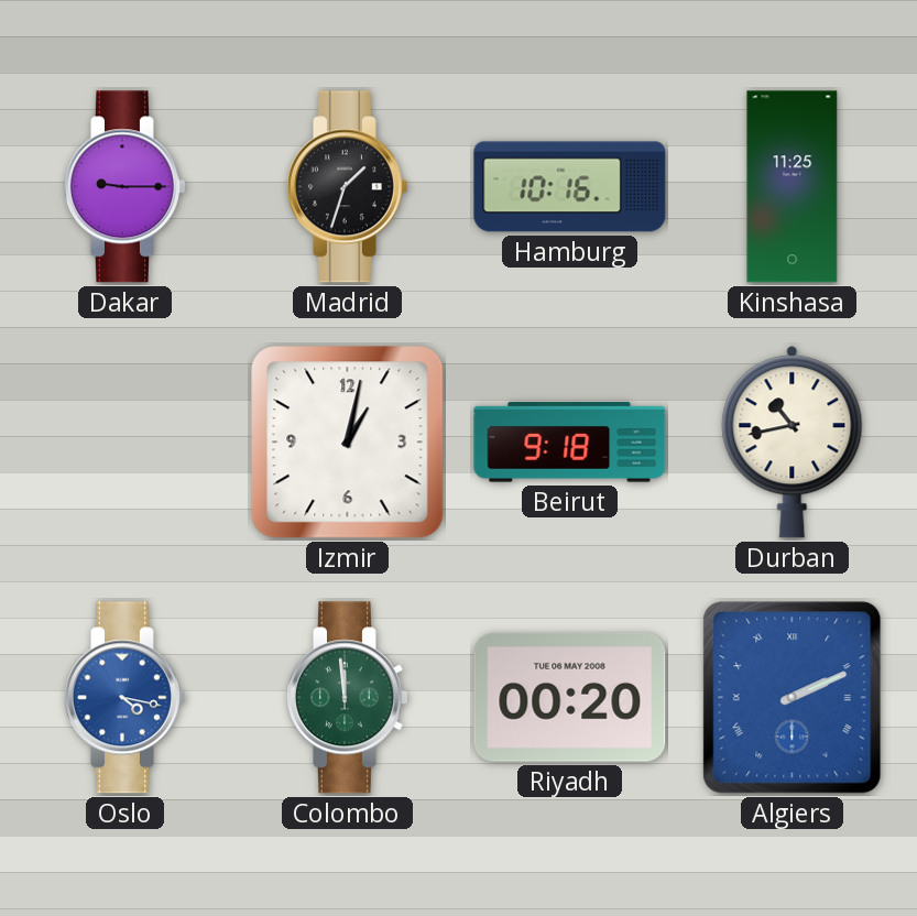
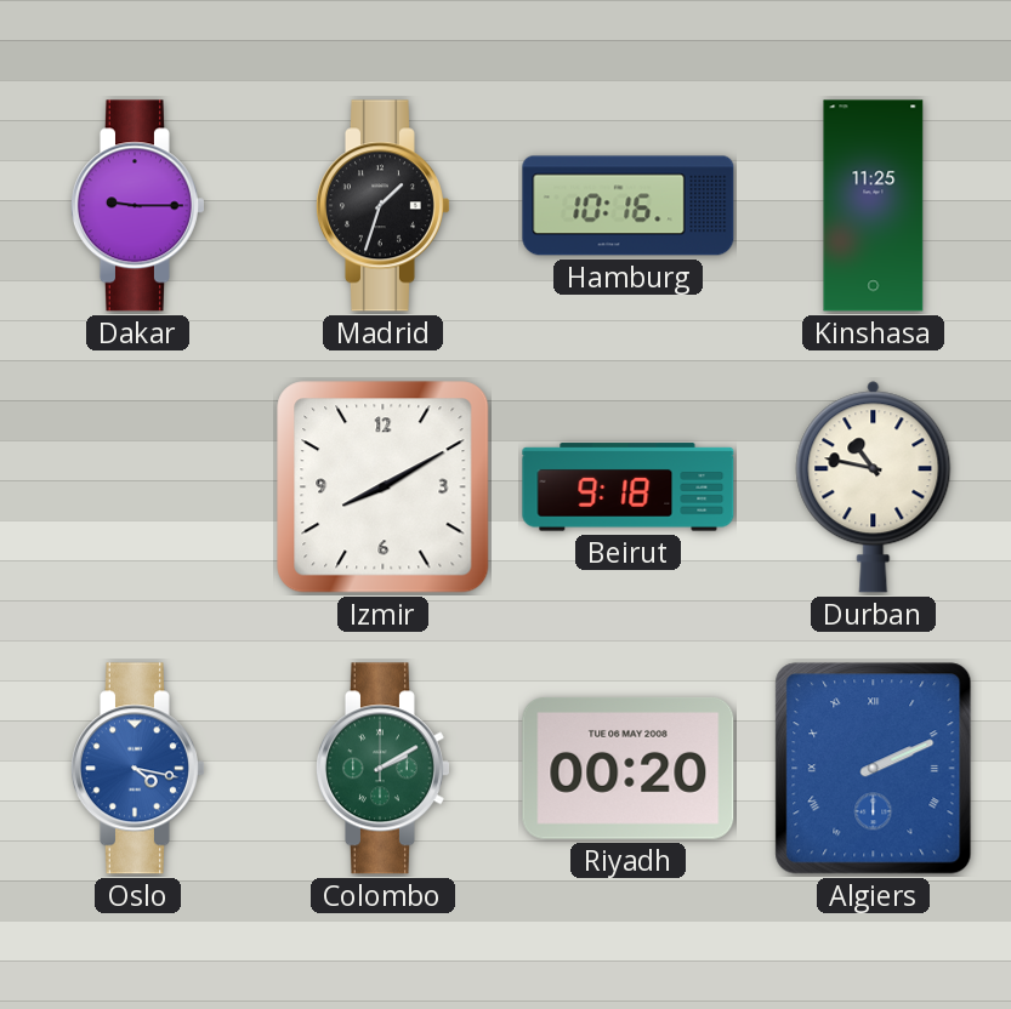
Izmir: 1:02 -> 8:10 (384, 488)
Durban: 10:43 -> 10:47 (874, 488)
Colombo: 11:59 -> 2:10 (382, 769)
